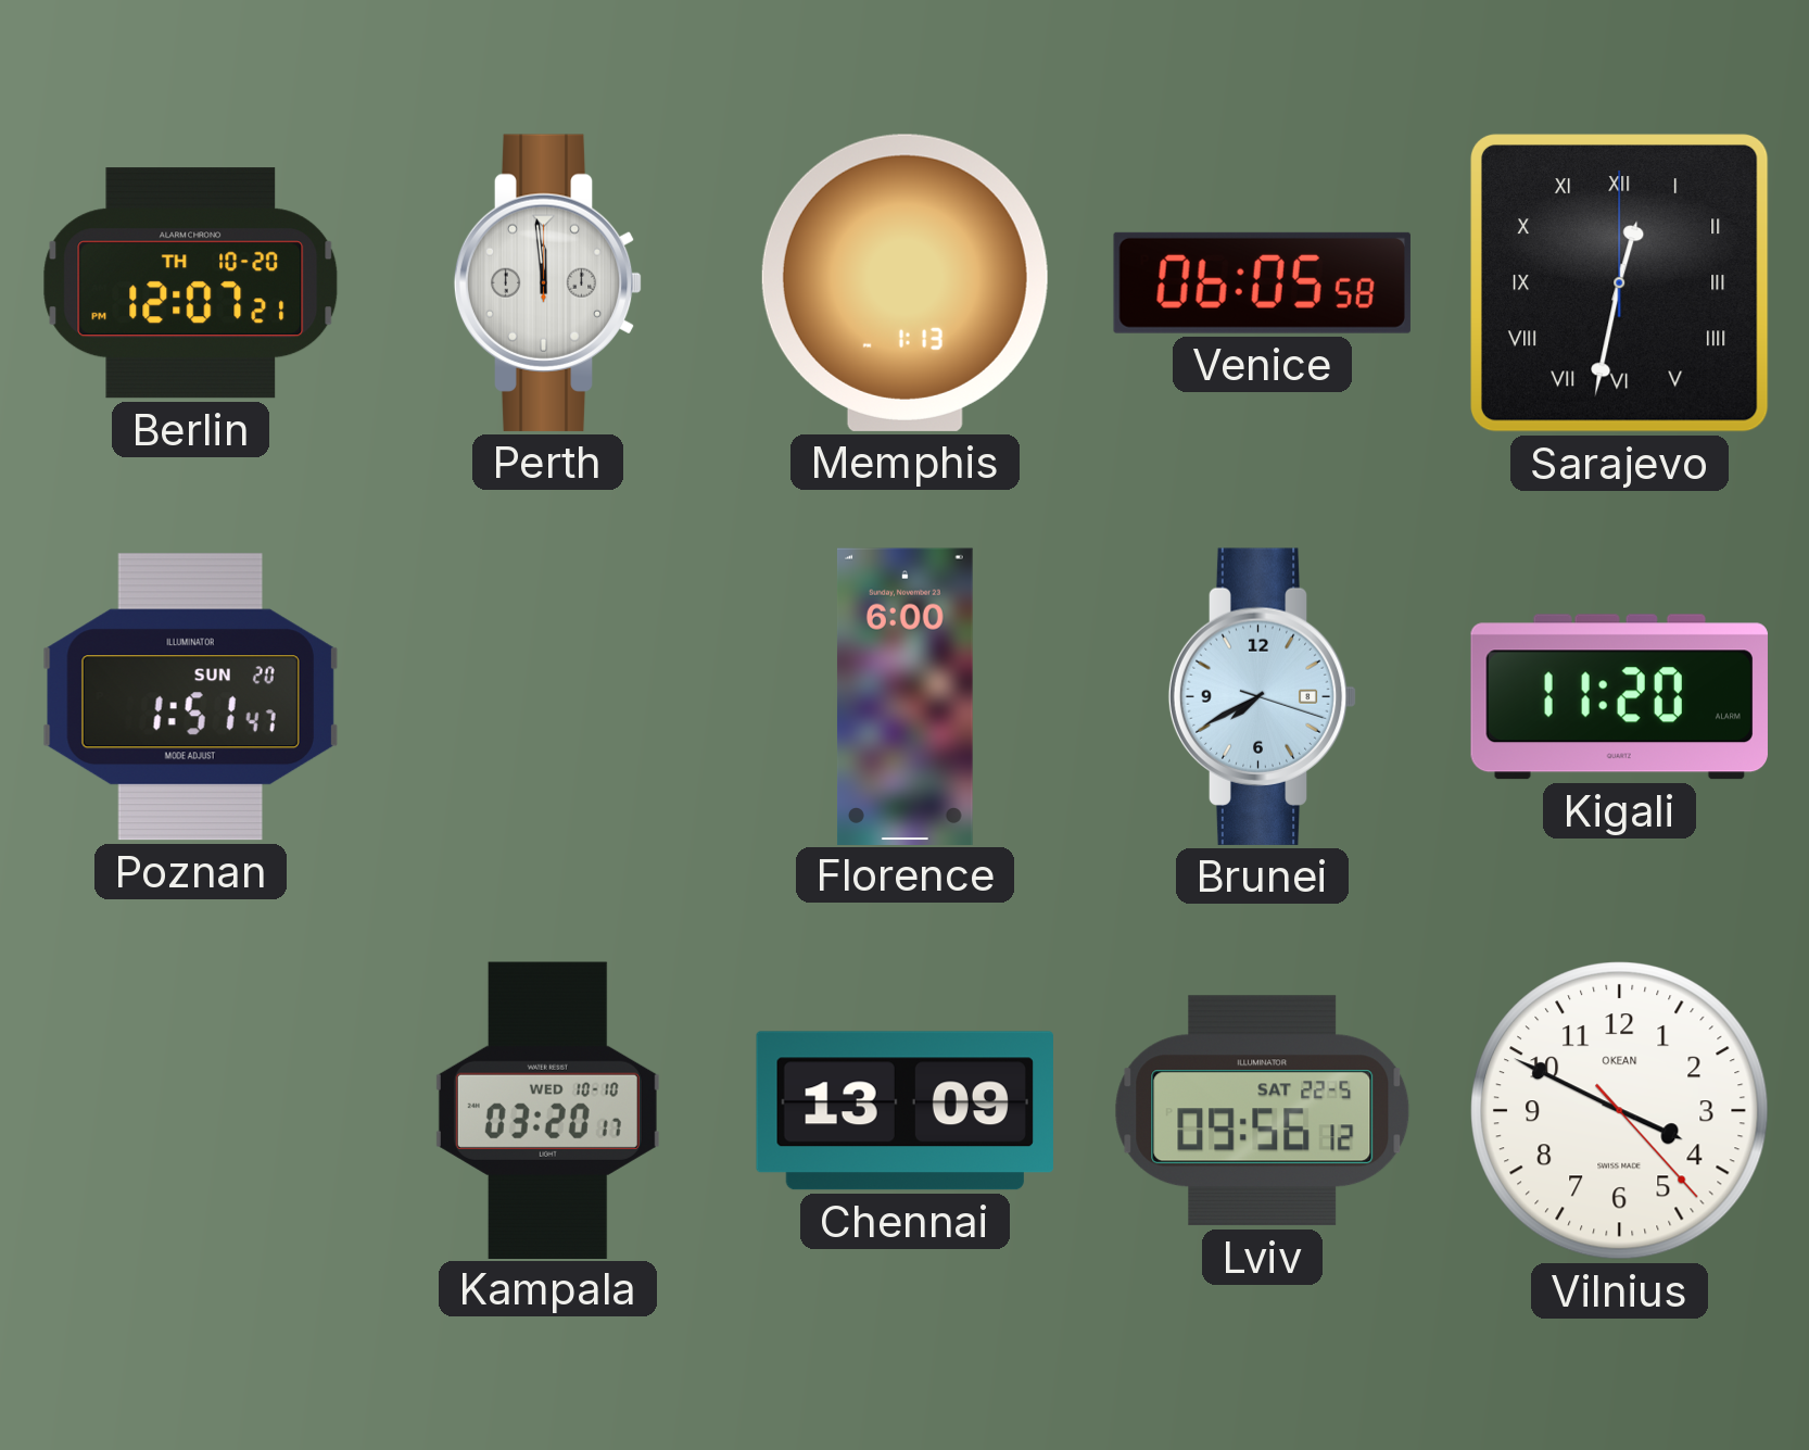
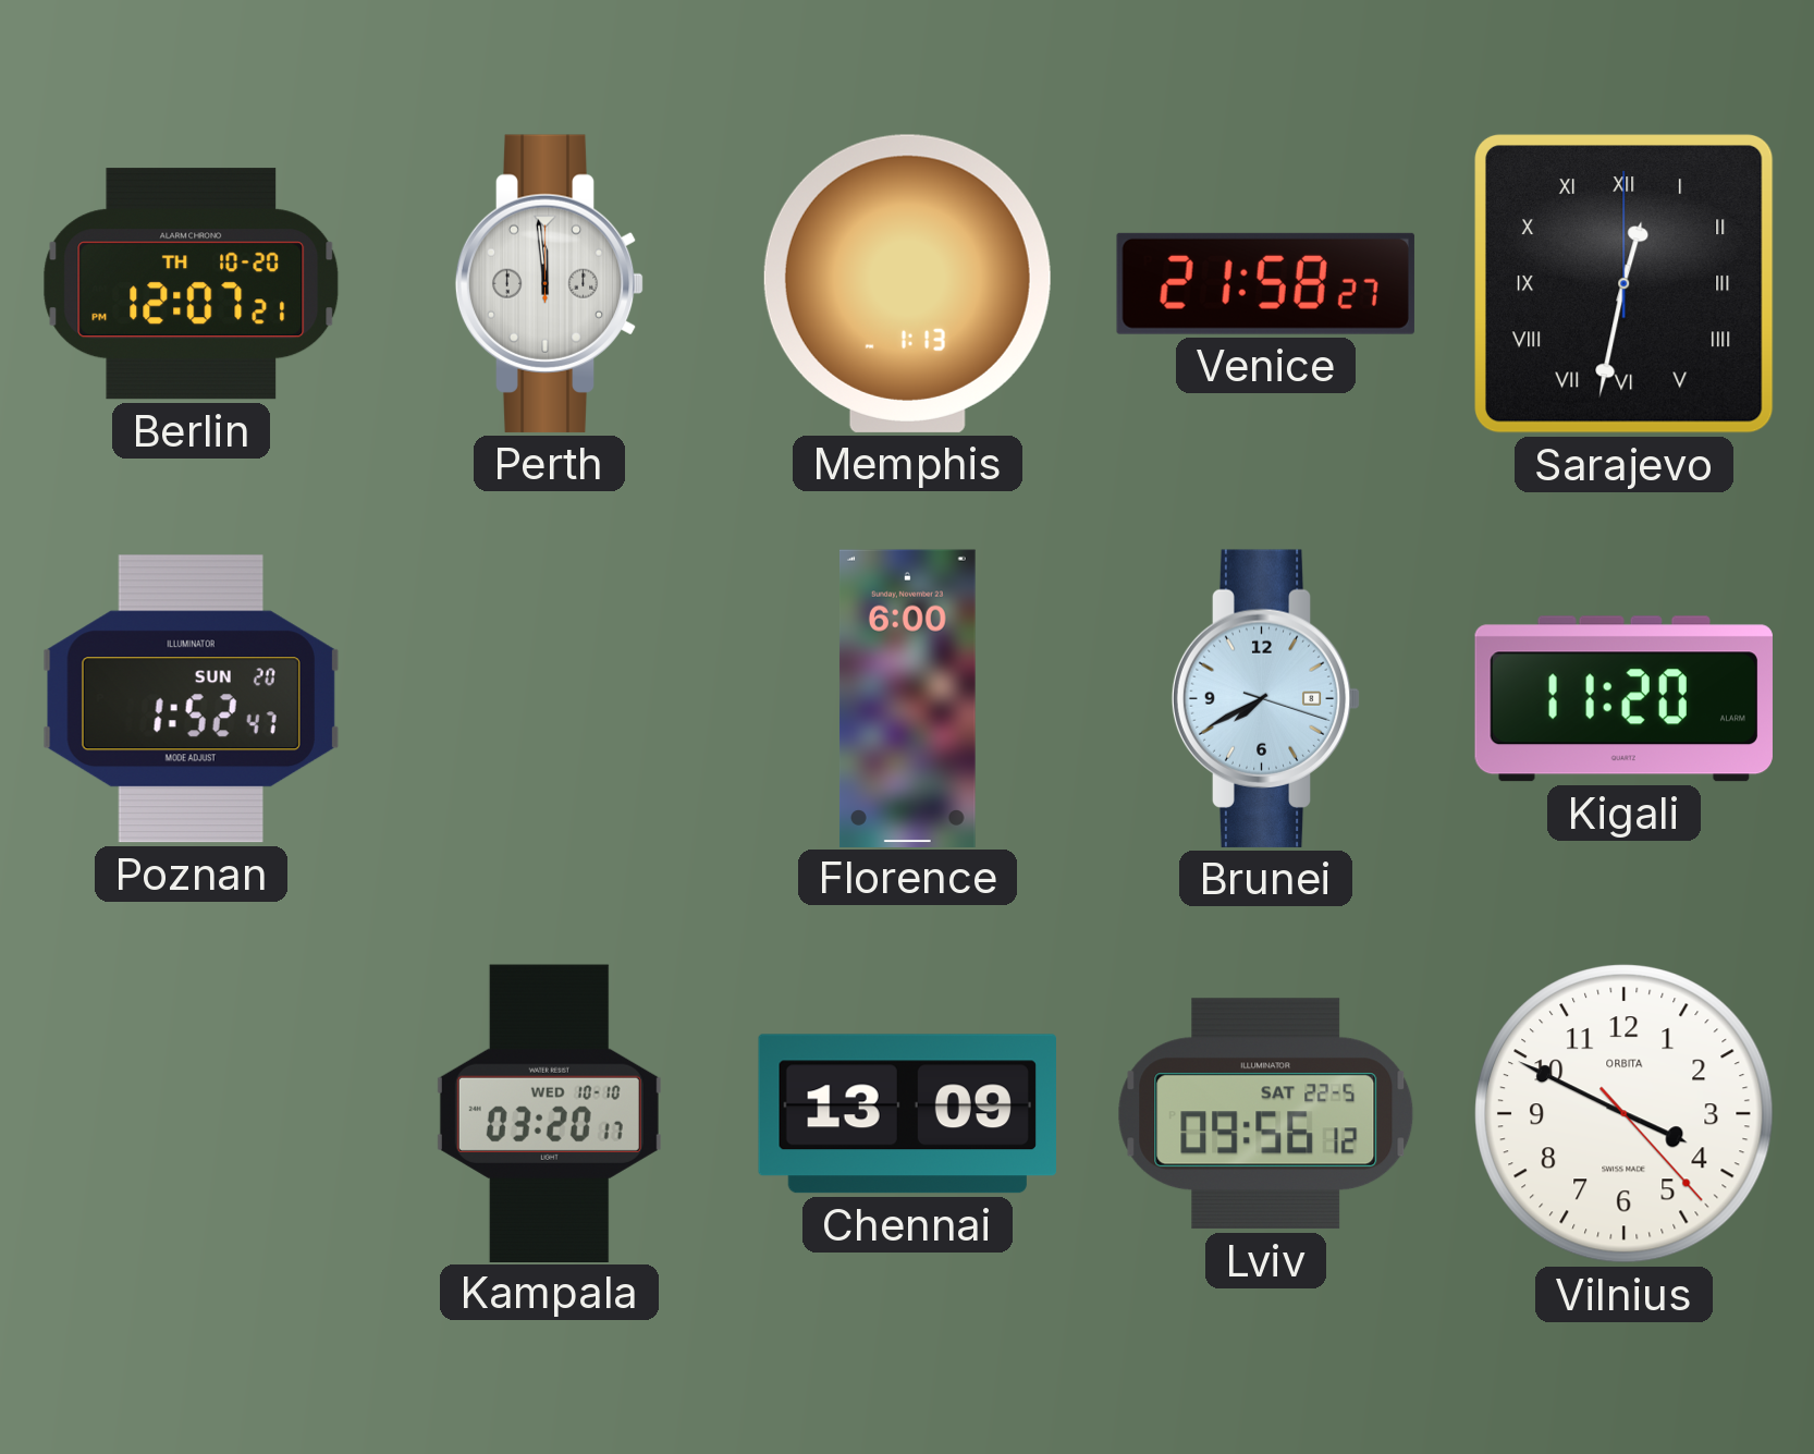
Venice: 06:05 -> 21:58 (1265, 283)
Poznan: 1:51 -> 1:52 (191, 699)
Vilnius brand: OKEAN -> ORBITA (1625, 1114)
